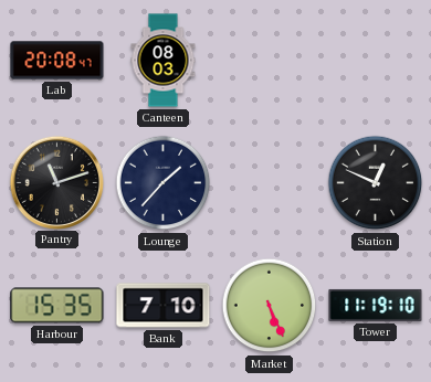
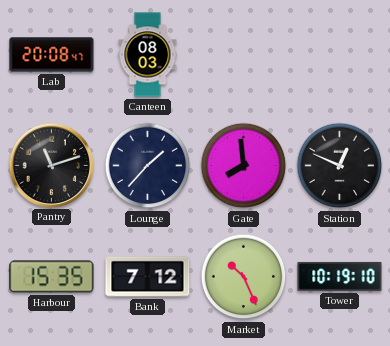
Gate: none -> 7:59 (244, 166)
Bank: 7:10 -> 7:12 (148, 277)
Market: 5:26 -> 10:26 (244, 277)
Tower: 11:19 -> 10:19 (340, 276)
